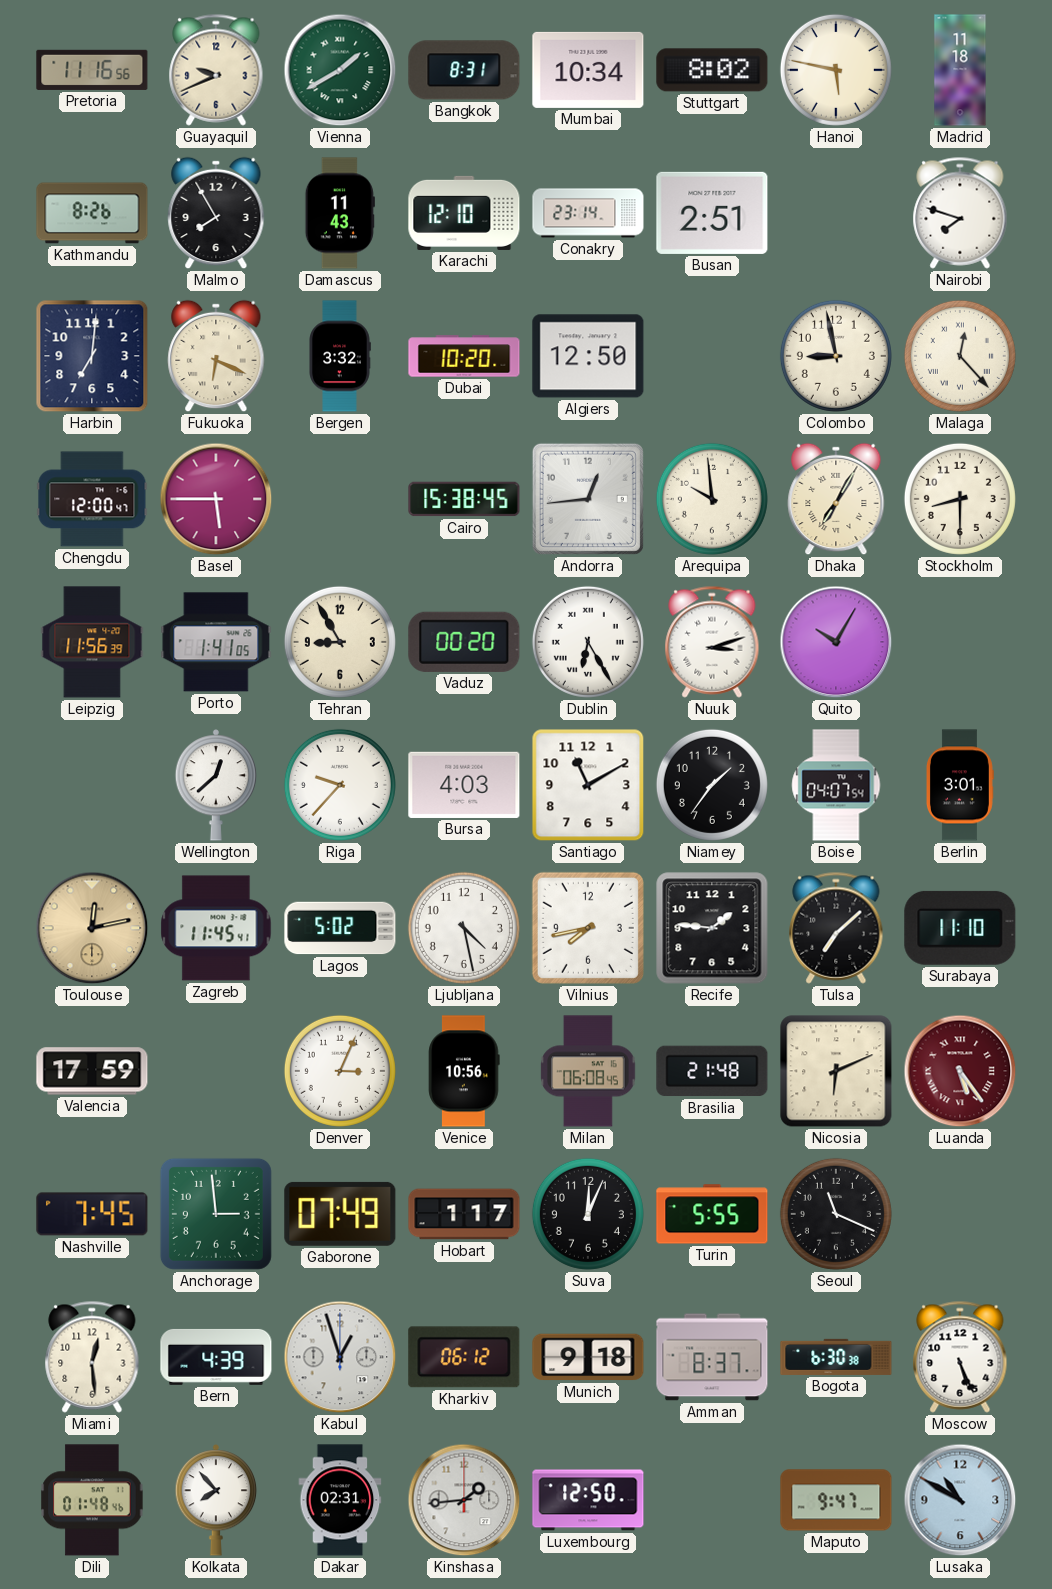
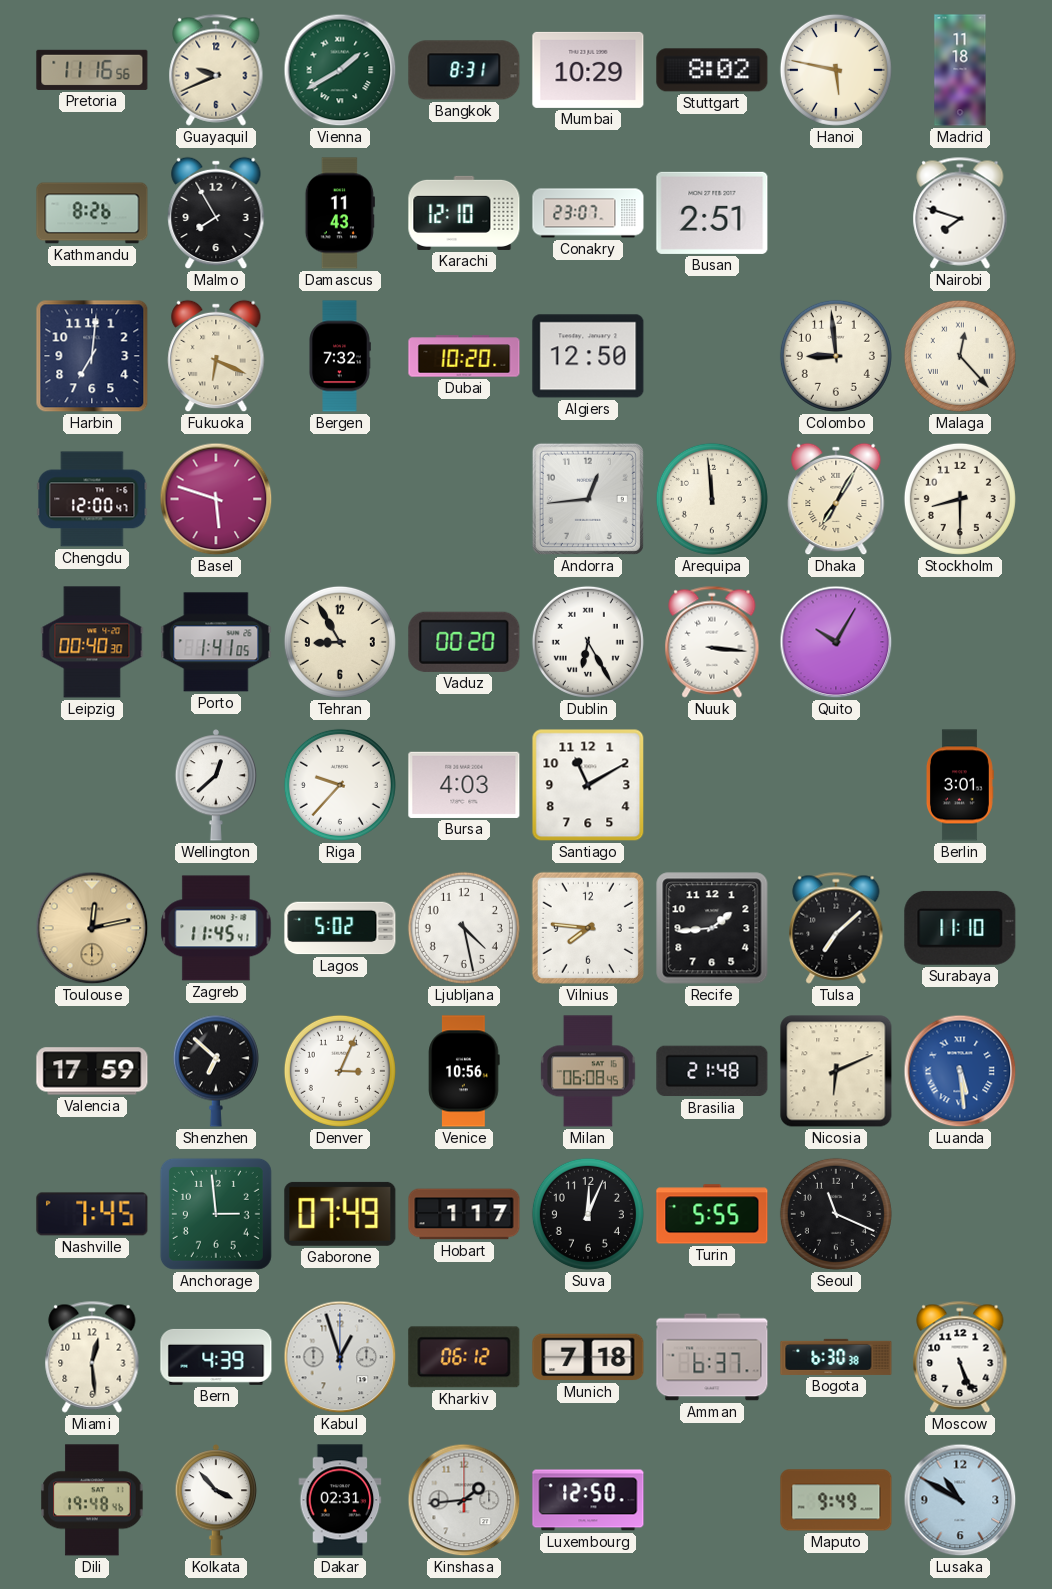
Mumbai: 10:34 -> 10:29 (588, 70)
Conakry: 23:14 -> 23:07 (588, 213)
Bergen: 3:32 -> 7:32 (340, 356)
Colombo: 8:58 -> 8:59 (836, 356)
Basel: 5:45 -> 5:48 (216, 499)
Cairo: 15:38 -> none (464, 499)
Arequipa: 9:59 -> 11:59 (712, 499)
Leipzig: 11:56 -> 00:40 (92, 642)
Nuuk: 3:12 -> 3:16 (712, 642)
Niamey: 1:36 -> none (712, 785)
Boise: 04:07 -> none (836, 785)
Vilnius: 7:43 -> 7:46 (588, 928)
Recife: 1:46 -> 1:44 (712, 928)
Shenzhen: none -> 6:52 (216, 1071)
Luanda: 5:24 -> 5:29 (960, 1071)
Luanda dial: burgundy -> blue (960, 1071)
Munich: 9:18 -> 7:18 (588, 1357)
Amman: 8:37 -> 6:37 (712, 1357)
Dili: 01:48 -> 19:48 (92, 1500)
Kolkata: 7:53 -> 3:53 (216, 1500)
Maputo: 9:47 -> 9:49 (836, 1500)
